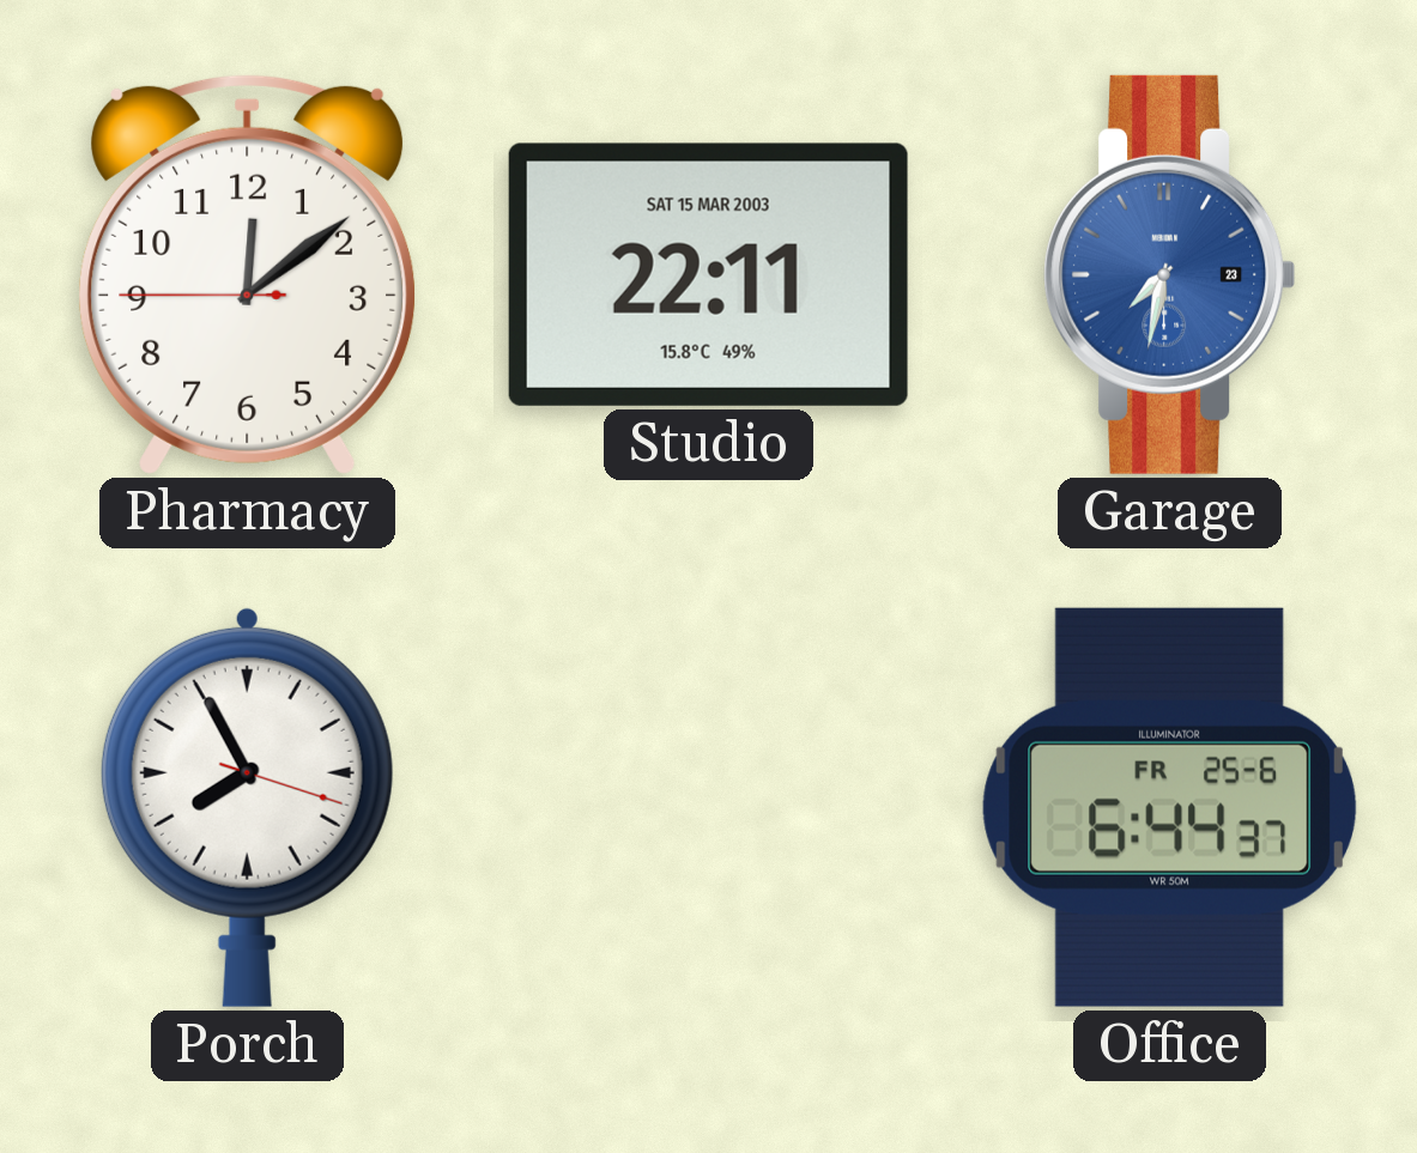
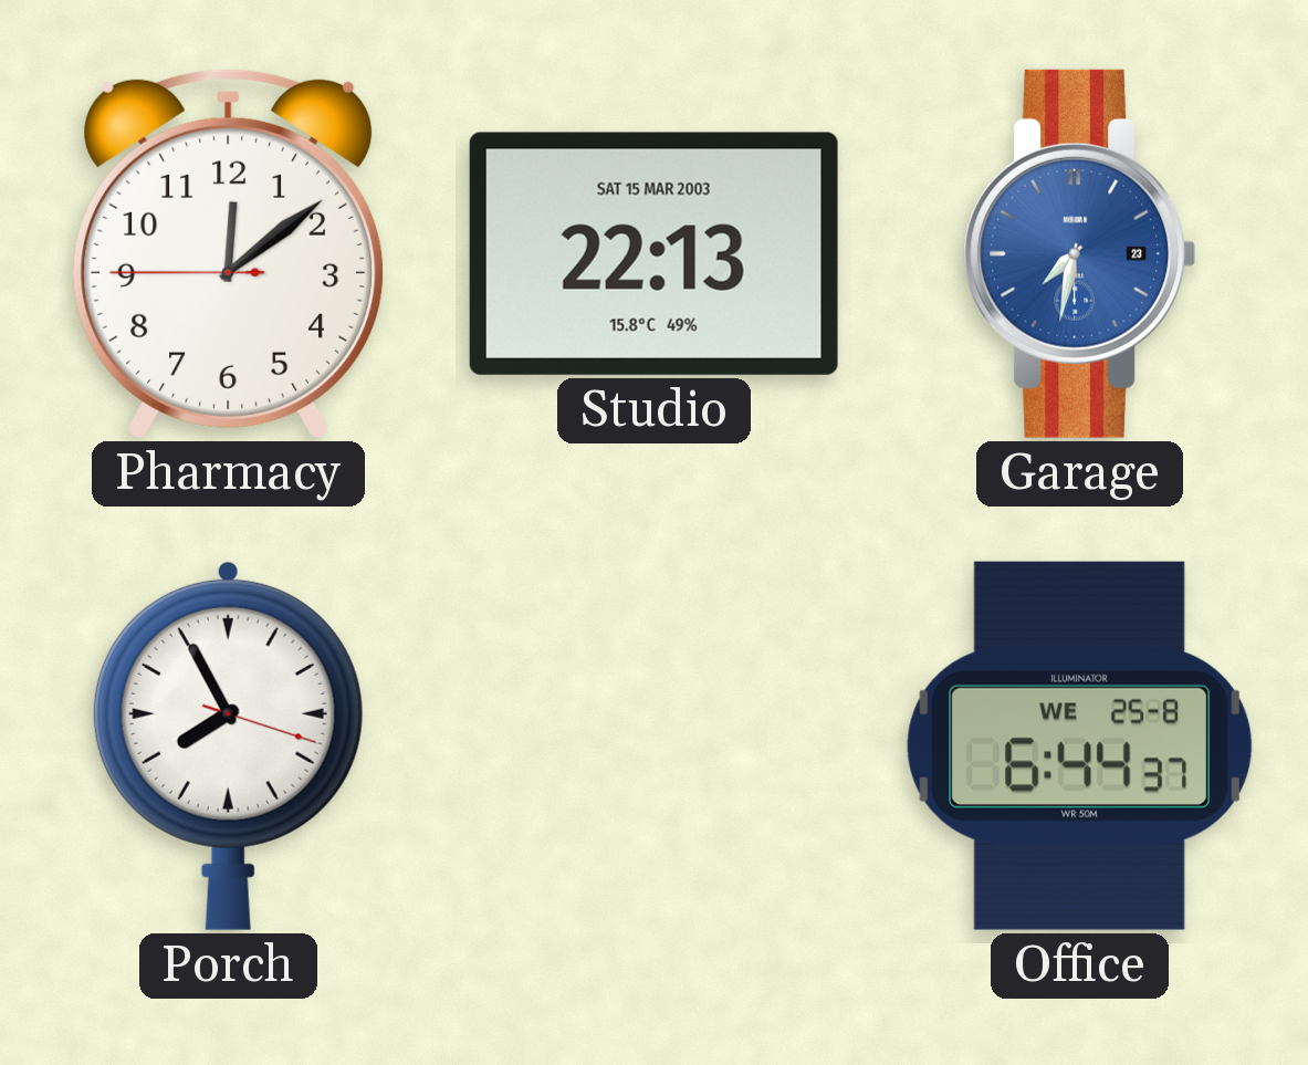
Studio: 22:11 -> 22:13 (653, 253)
Office date: FR 25-6 -> WE 25-8 (1079, 745)
